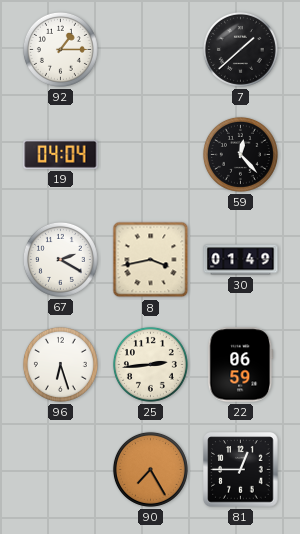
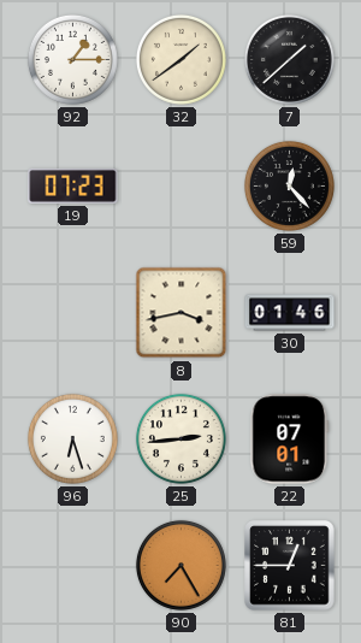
32: none -> 1:39 (180, 59)
19: 04:04 -> 07:23 (73, 185)
67: 2:20 -> none (60, 259)
30: 01:49 -> 01:46 (290, 313)
22: 06:59 -> 07:01 (290, 440)
